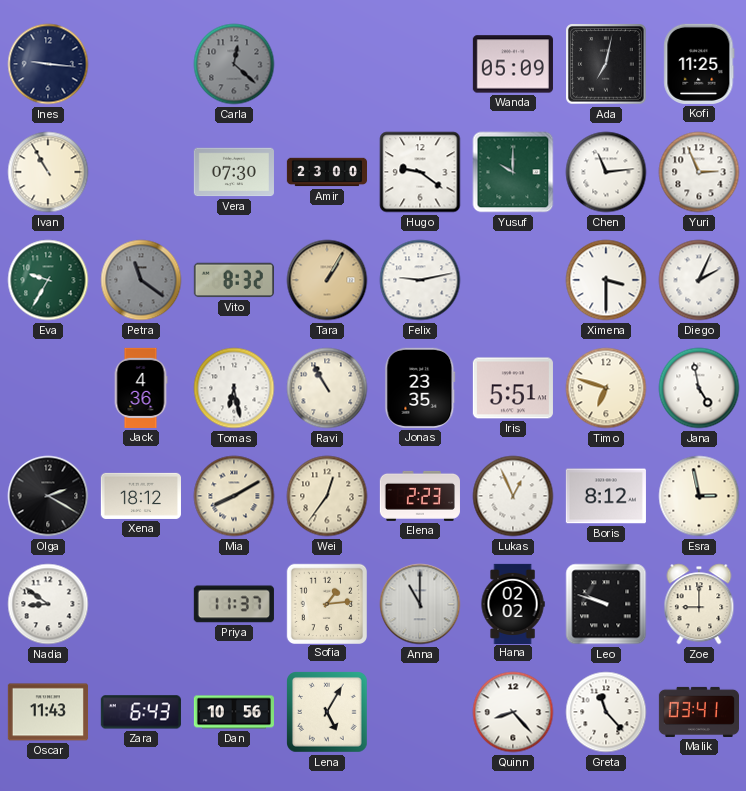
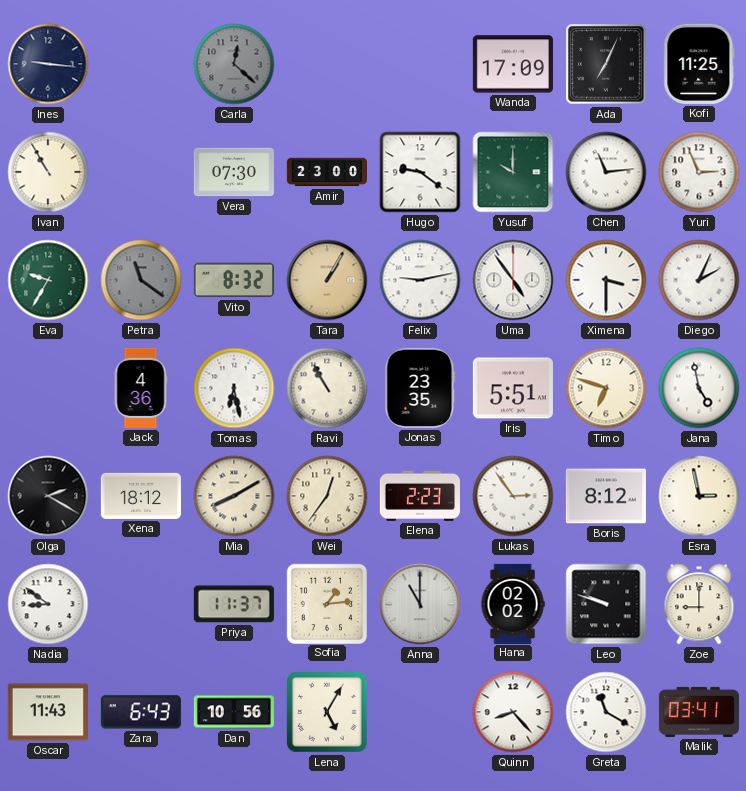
Wanda: 05:09 -> 17:09 (513, 64)
Ada: 7:02 -> 7:04 (607, 65)
Uma: none -> 4:54 (513, 280)
Lukas: 12:56 -> 2:54 (513, 496)
Greta: 11:23 -> 11:20 (606, 712)
